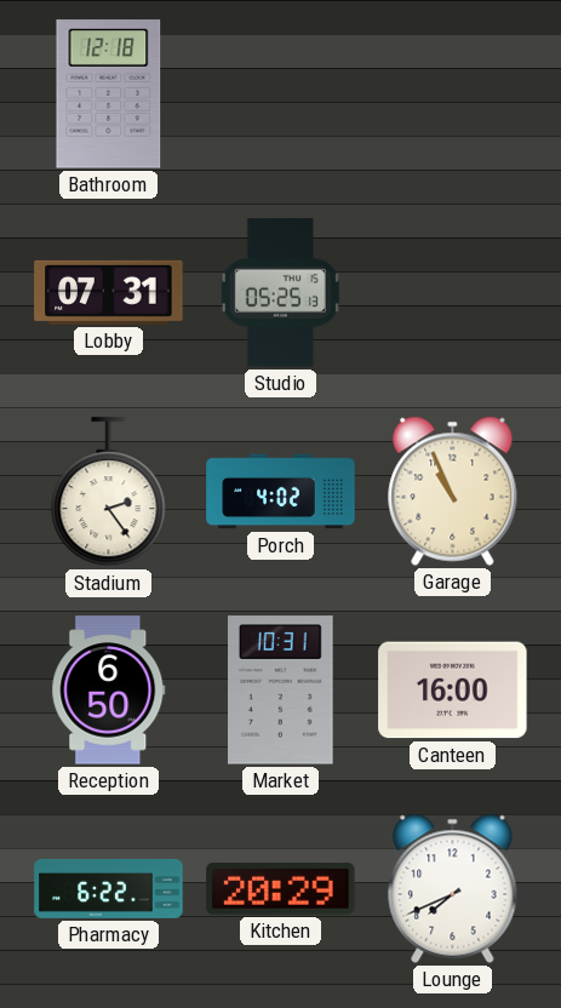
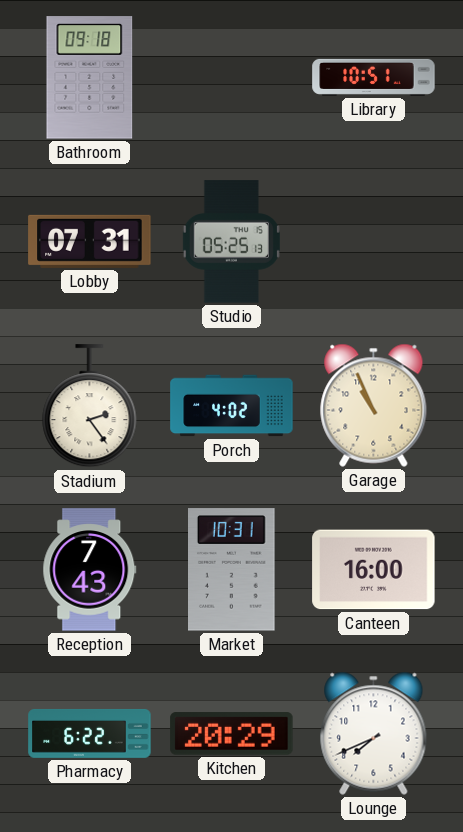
Bathroom: 12:18 -> 09:18 (90, 78)
Library: none -> 10:51 (374, 77)
Reception: 6:50 -> 7:43 (90, 570)
